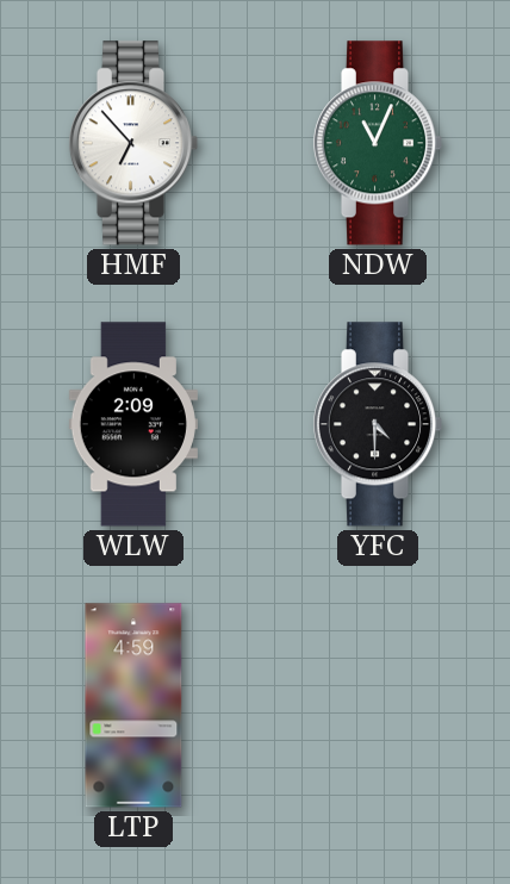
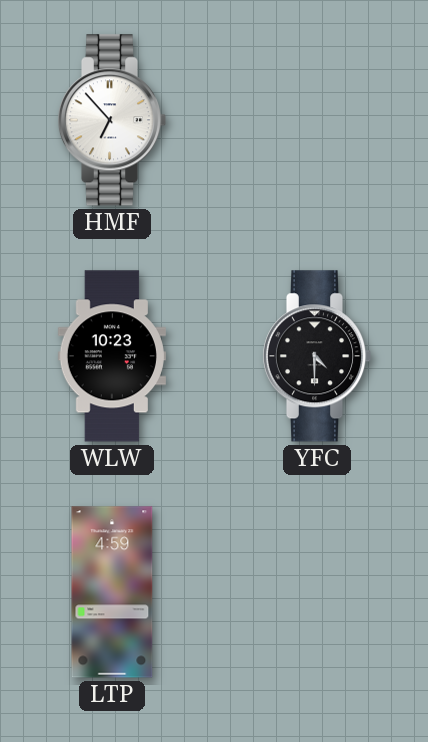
NDW: 11:04 -> none (378, 143)
WLW: 2:09 -> 10:23 (112, 356)
